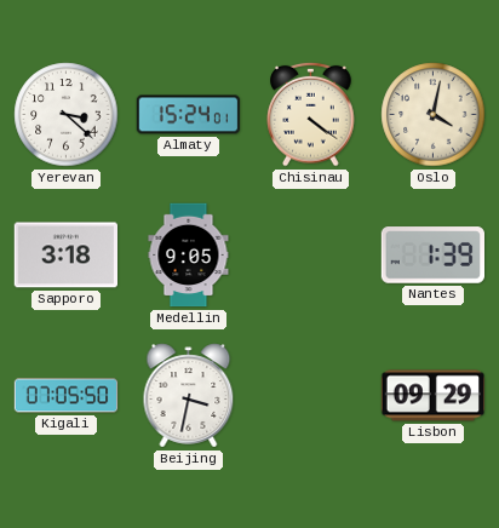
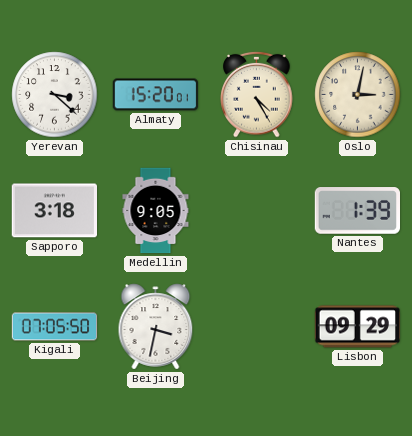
Almaty: 15:24 -> 15:20 (156, 95)
Chisinau: 4:21 -> 4:25 (257, 94)
Oslo: 4:02 -> 3:02 (358, 95)
